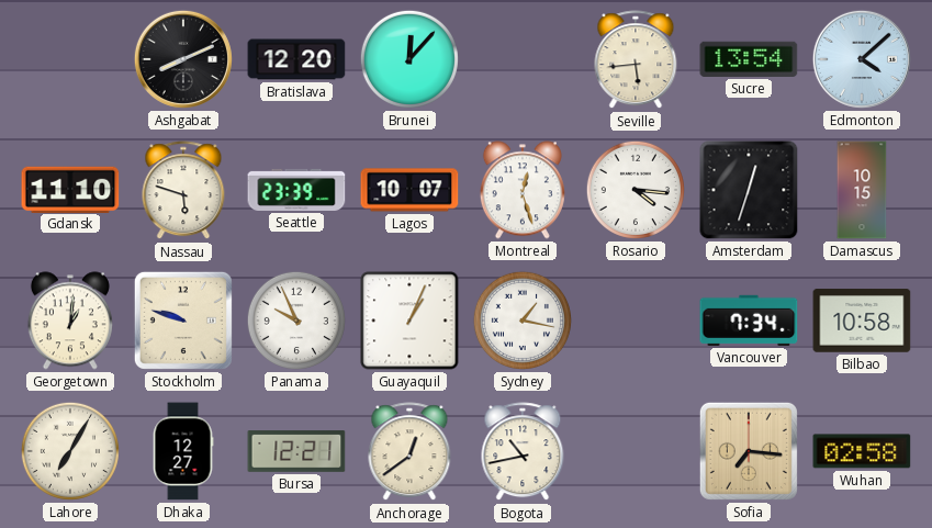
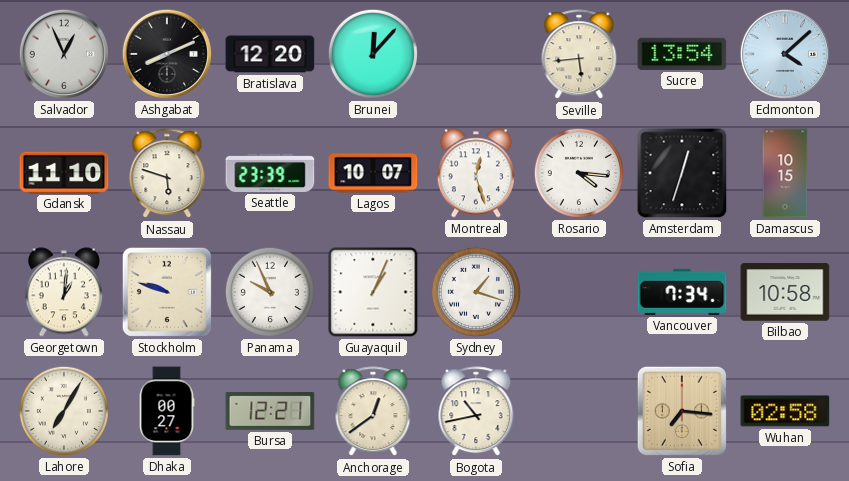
Salvador: none -> 12:56 (64, 54)
Sydney: 1:17 -> 1:18 (476, 292)
Dhaka: 12:27 -> 00:27 (167, 411)
